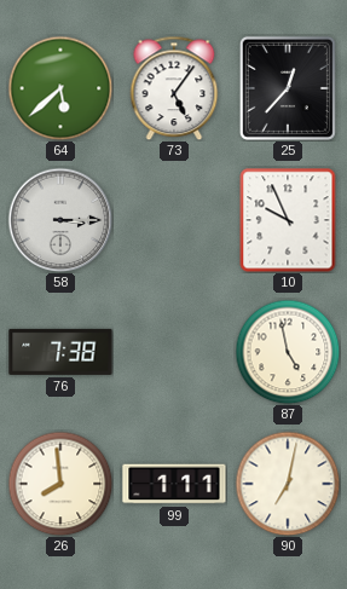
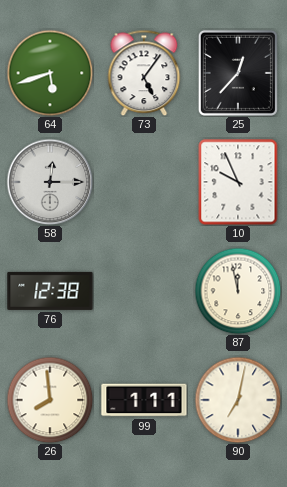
64: 5:38 -> 5:42 (50, 73)
58: 3:15 -> 12:15 (50, 182)
76: 7:38 -> 12:38 (50, 291)
87: 4:58 -> 11:58 (238, 291)
